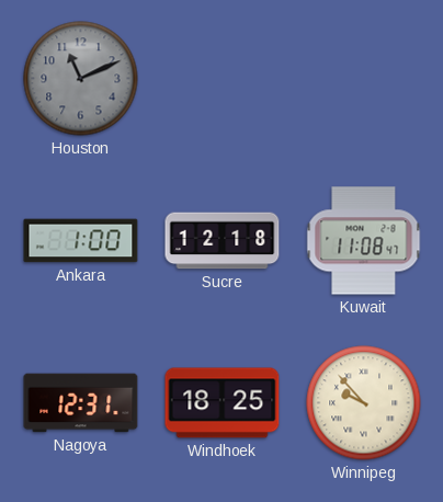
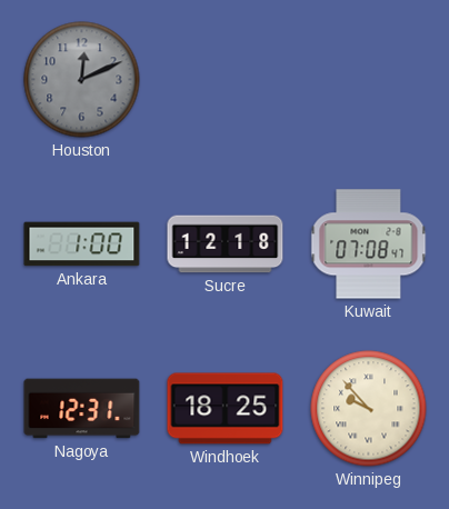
Houston: 11:11 -> 12:11 (82, 80)
Kuwait: 11:08 -> 07:08 (369, 244)
